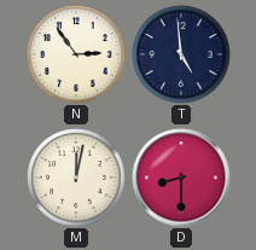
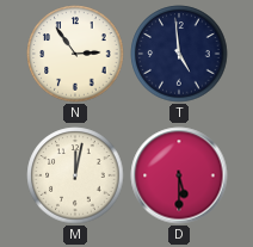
D: 8:30 -> 5:30 (179, 175)
